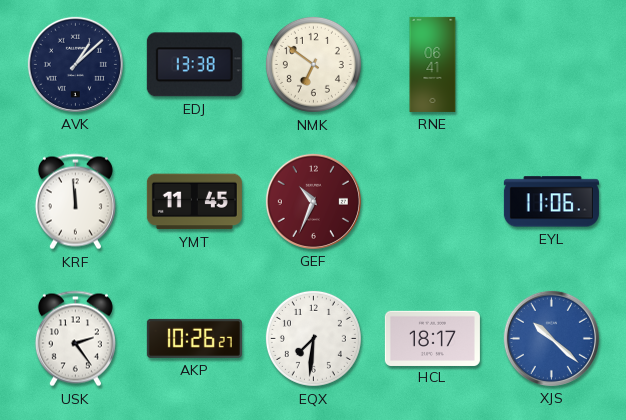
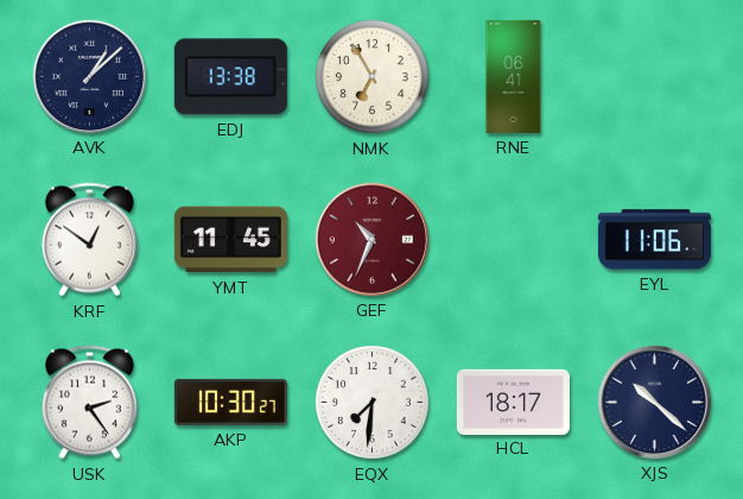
NMK: 6:51 -> 6:55 (371, 76)
KRF: 11:59 -> 12:51 (89, 240)
AKP: 10:26 -> 10:30 (230, 402)
XJS dial: blue -> navy (654, 402)
